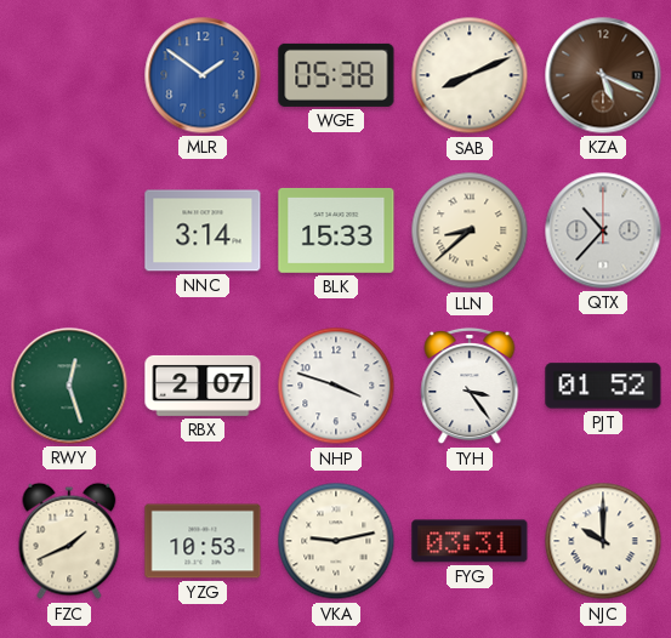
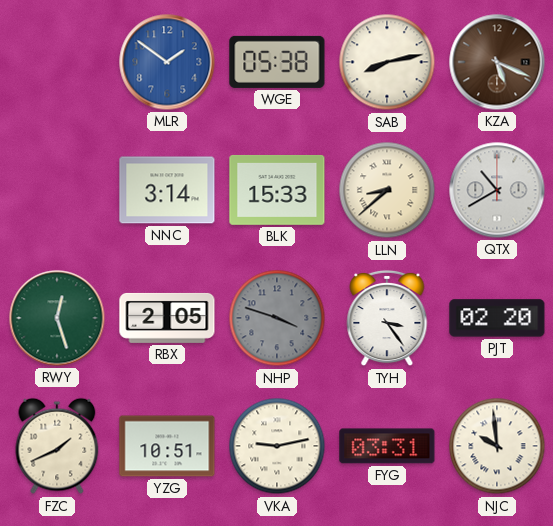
SAB: 8:11 -> 8:13 (387, 62)
QTX: 10:37 -> 10:40 (497, 190)
RBX: 2:07 -> 2:05 (167, 318)
NHP dial: white -> grey (277, 318)
PJT: 01:52 -> 02:20 (497, 318)
YZG: 10:53 -> 10:51 (167, 446)
NJC: 10:00 -> 9:59 (497, 446)
